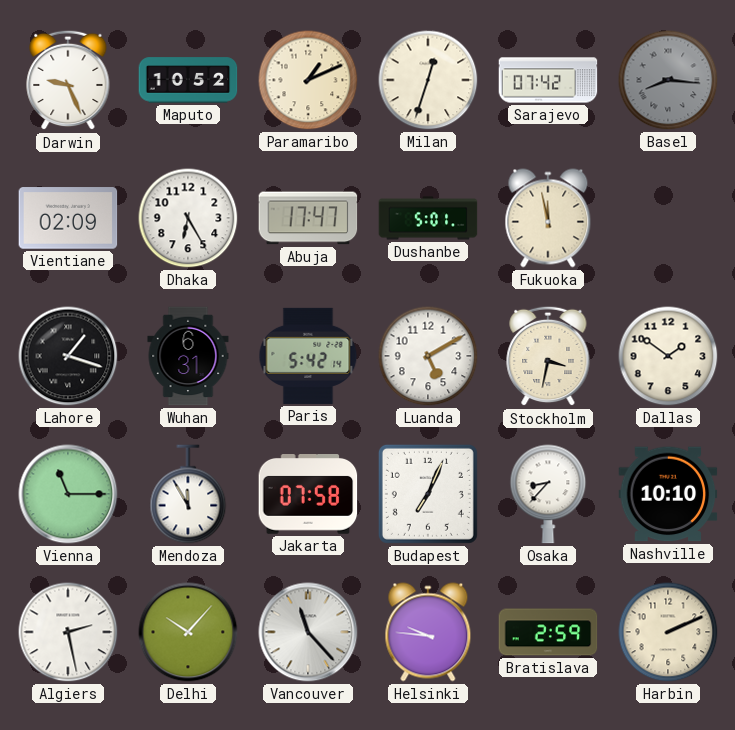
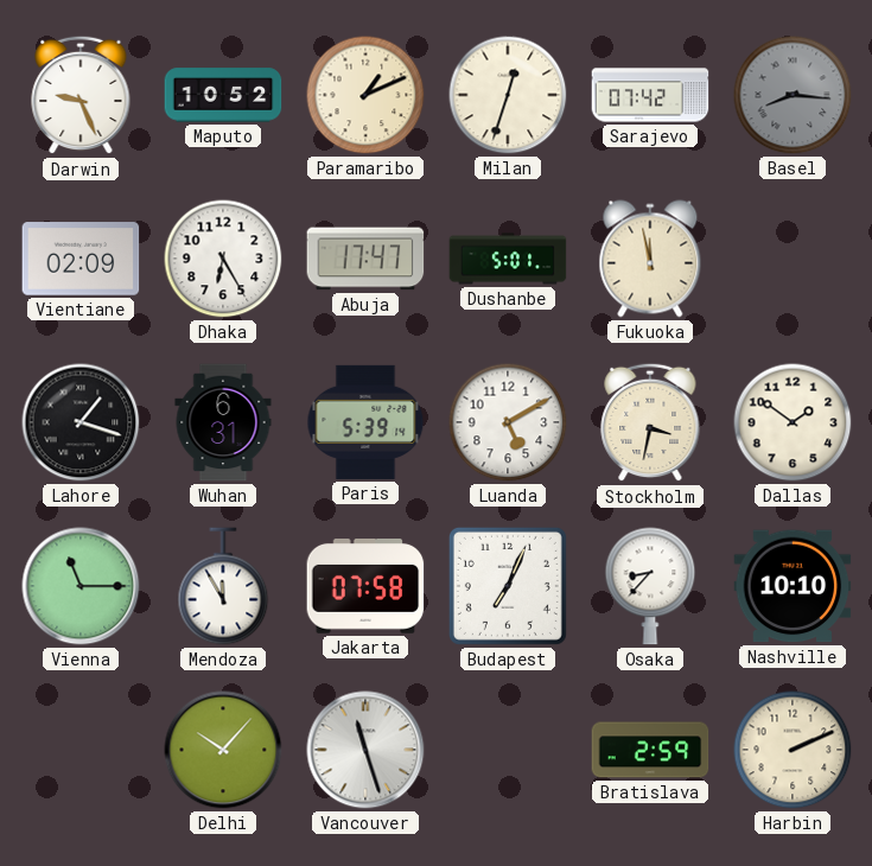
Paris: 5:42 -> 5:39 (365, 422)
Algiers: 2:28 -> none (68, 632)
Vancouver: 11:23 -> 11:27 (365, 750)
Helsinki: 9:46 -> none (428, 632)
